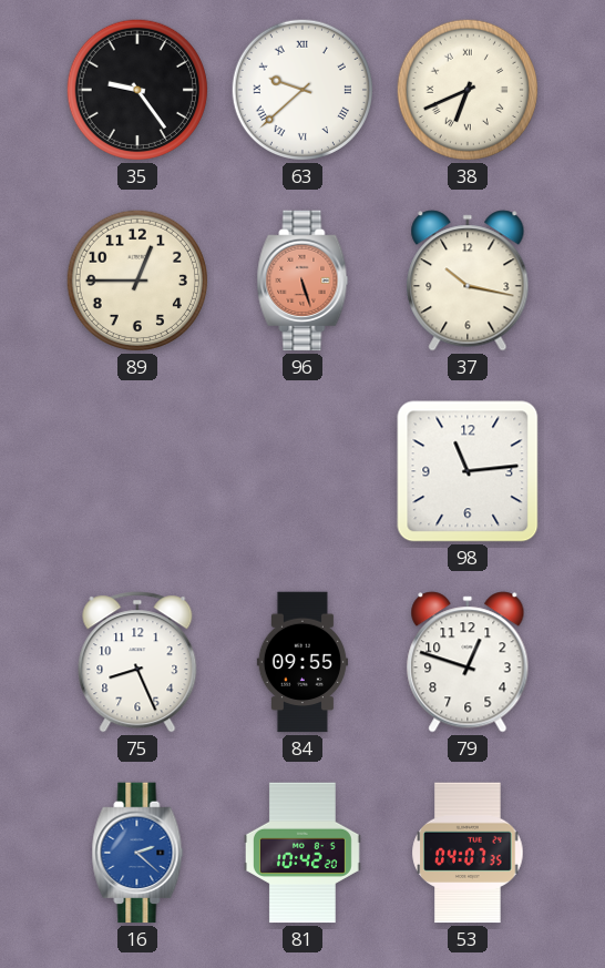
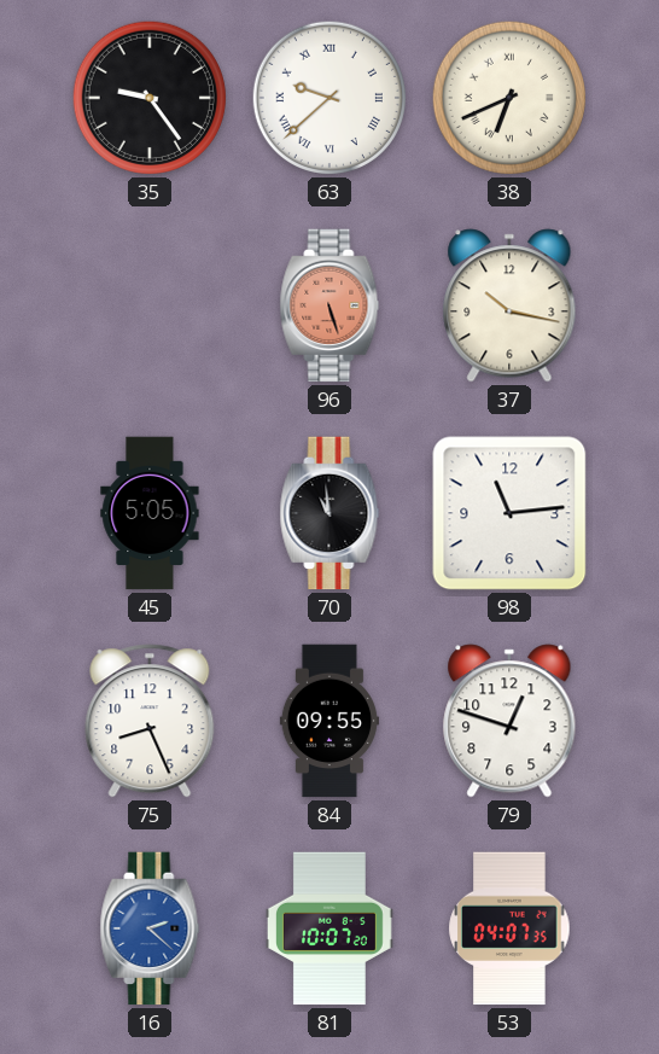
89: 12:45 -> none (137, 281)
45: none -> 5:05 (150, 513)
70: none -> 10:59 (329, 513)
81: 10:42 -> 10:07 (329, 928)
